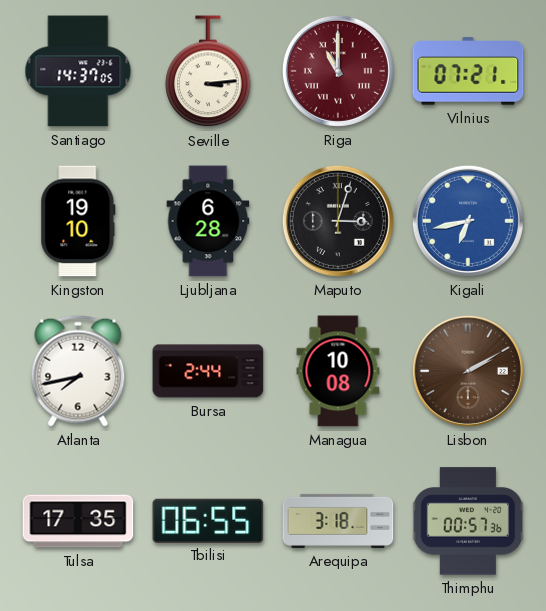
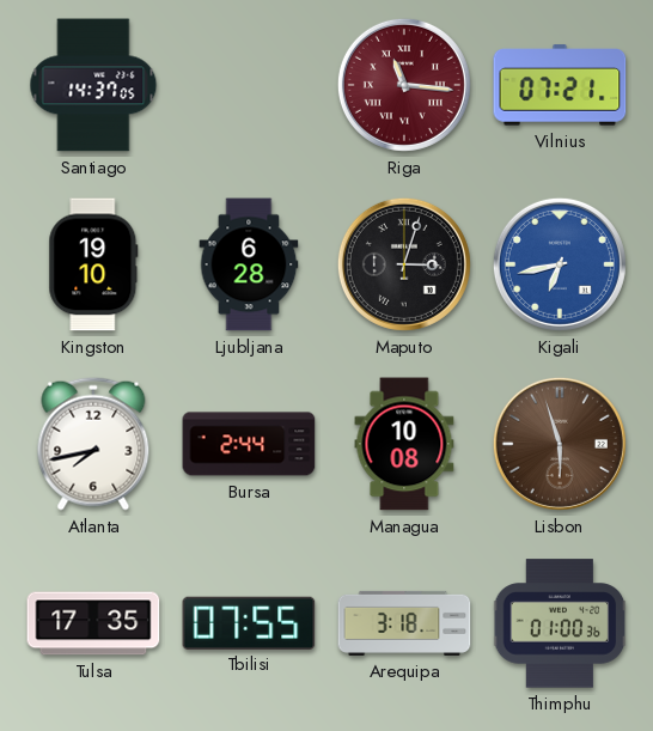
Seville: 3:14 -> none (208, 72)
Riga: 11:00 -> 11:16 (404, 85)
Lisbon: 2:10 -> 5:57 (560, 444)
Tbilisi: 06:55 -> 07:55 (249, 622)
Thimphu: 00:57 -> 01:00 (560, 623)
